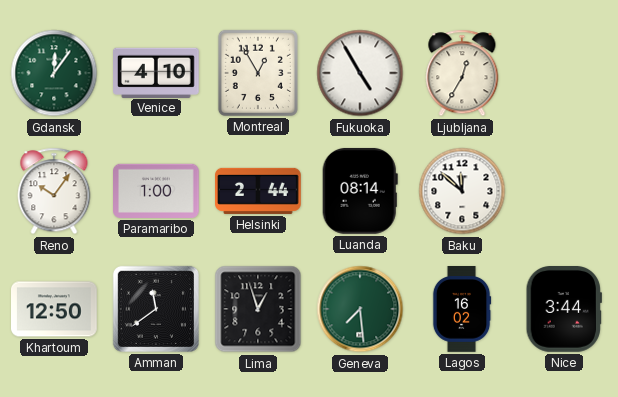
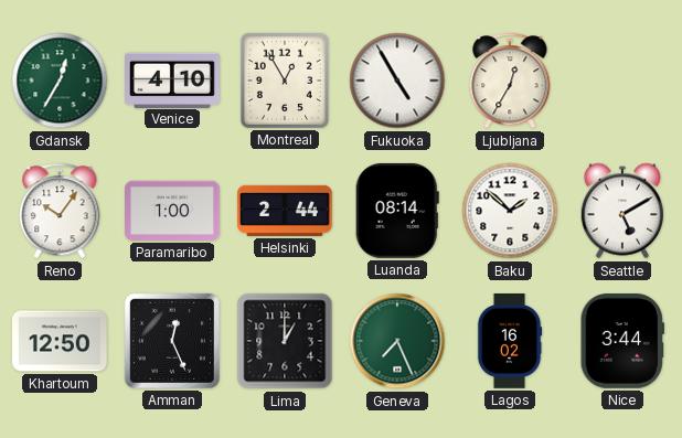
Gdansk: 12:06 -> 12:35 (60, 81)
Baku: 11:52 -> 1:52 (510, 211)
Seattle: none -> 5:10 (621, 211)
Amman: 11:39 -> 12:26 (172, 341)
Lima: 12:57 -> 1:00 (285, 341)
Geneva: 7:29 -> 7:26 (397, 341)
